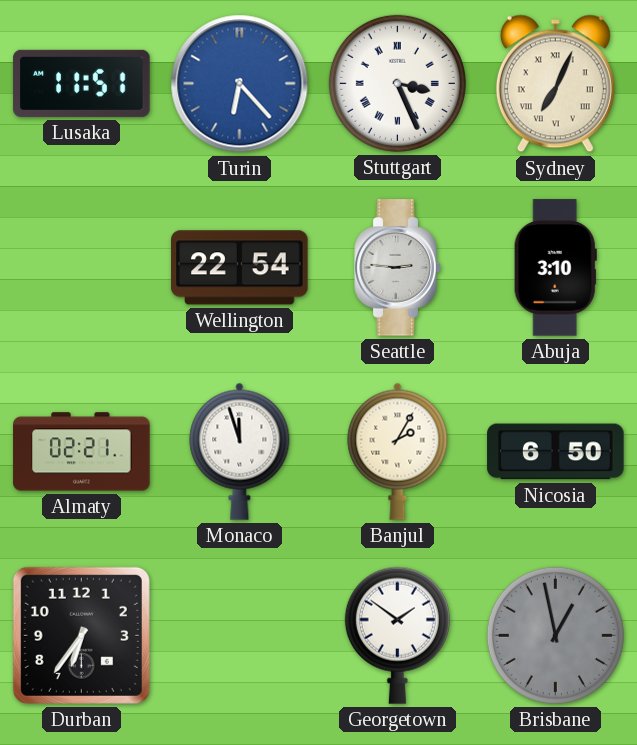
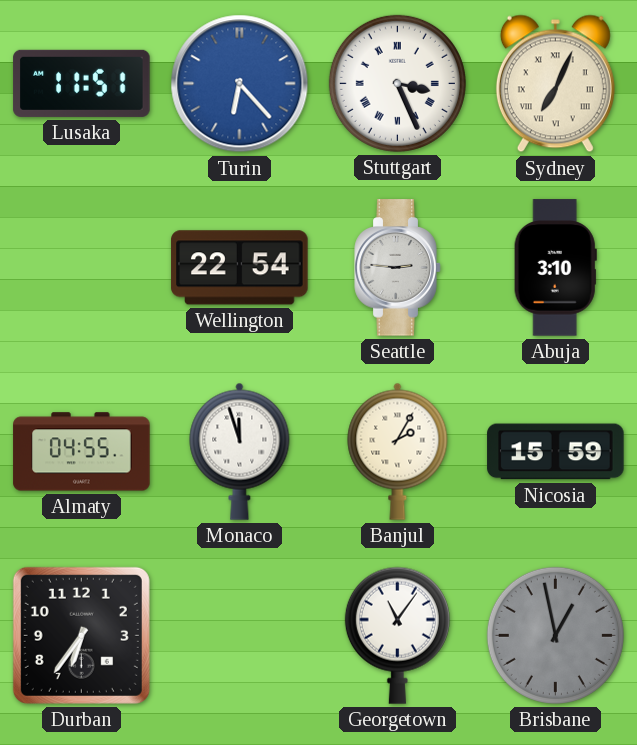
Almaty: 02:21 -> 04:55 (82, 452)
Nicosia: 6:50 -> 15:59 (556, 452)
Georgetown: 1:51 -> 11:06 (397, 635)
